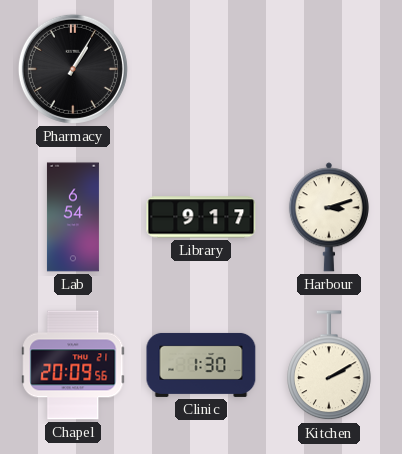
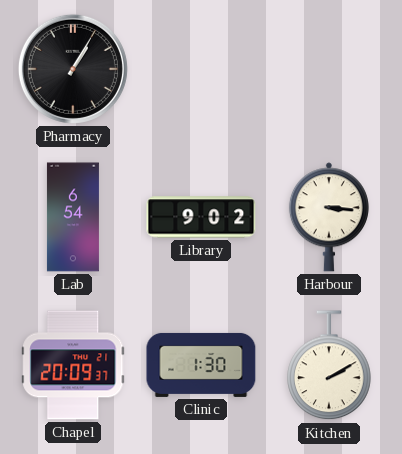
Library: 9:17 -> 9:02 (201, 217)
Harbour: 3:12 -> 3:16 (329, 217)
Chapel: 20:09:56 -> 20:09:37 (73, 365)
